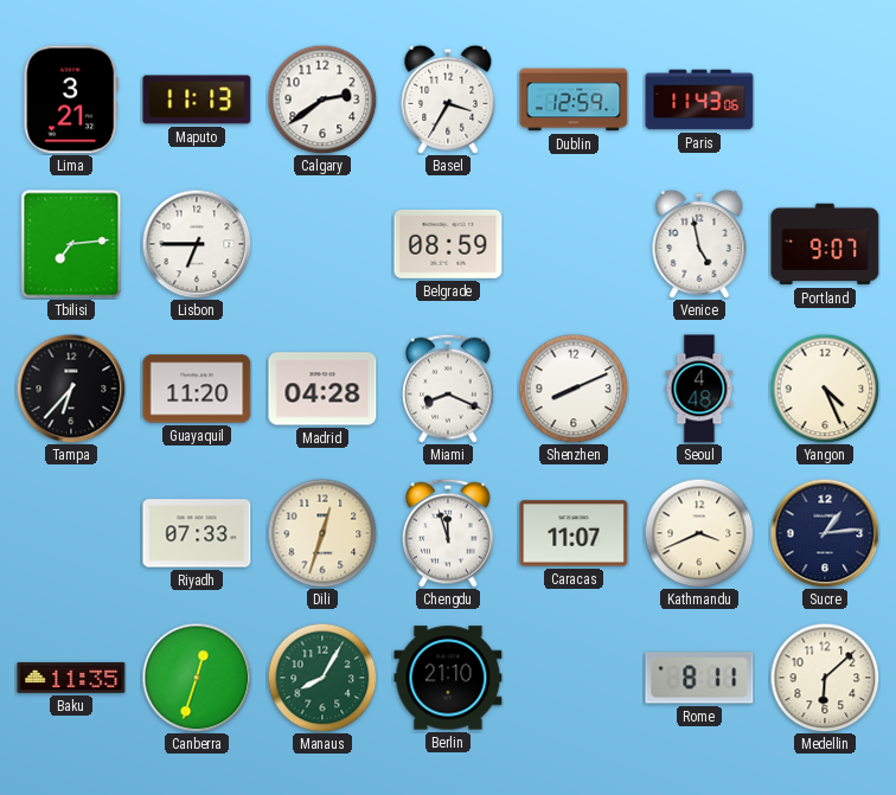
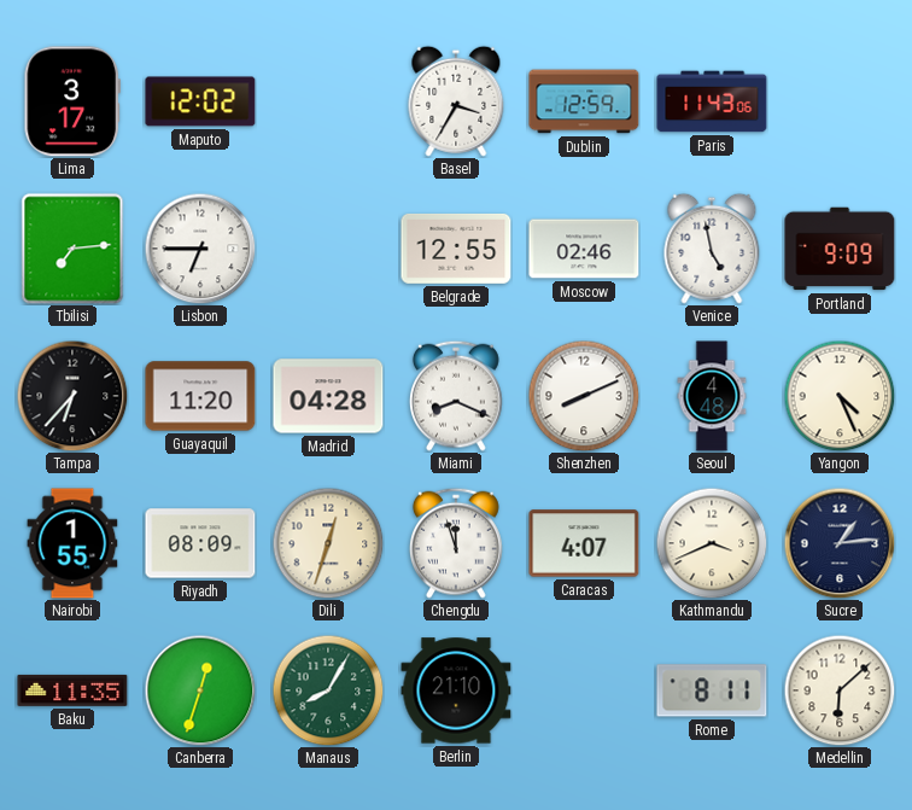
Lima: 3:21 -> 3:17 (72, 101)
Maputo: 11:13 -> 12:02 (200, 101)
Calgary: 2:39 -> none (322, 100)
Belgrade: 08:59 -> 12:55 (456, 249)
Moscow: none -> 02:46 (584, 249)
Portland: 9:07 -> 9:09 (840, 249)
Nairobi: none -> 1:55 (72, 543)
Riyadh: 07:33 -> 08:09 (200, 543)
Caracas: 11:07 -> 4:07 (584, 543)
